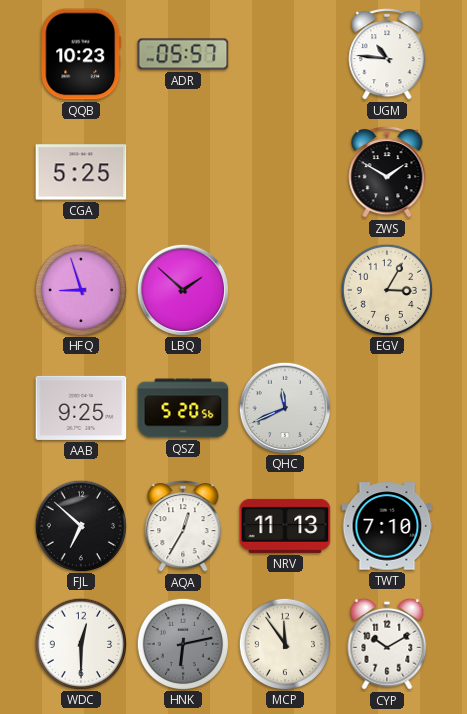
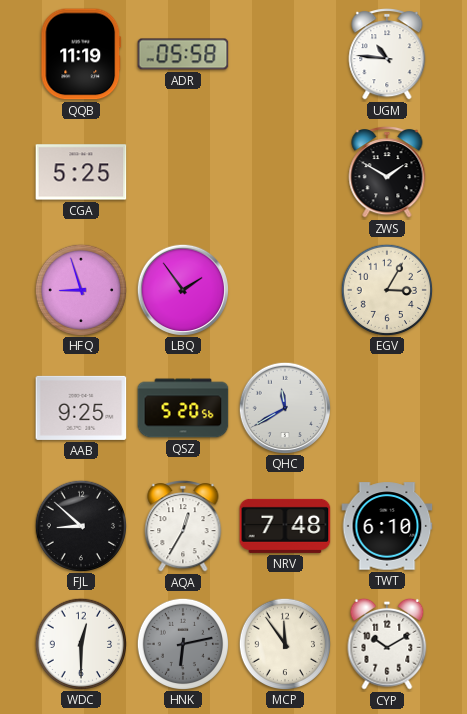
QQB: 10:23 -> 11:19 (81, 54)
ADR: 05:57 -> 05:58 (183, 54)
LBQ: 1:52 -> 1:54 (182, 289)
QHC: 11:41 -> 11:40 (284, 407)
FJL: 6:52 -> 8:52 (80, 525)
NRV: 11:13 -> 7:48 (285, 526)
TWT: 7:10 -> 6:10 (387, 526)
